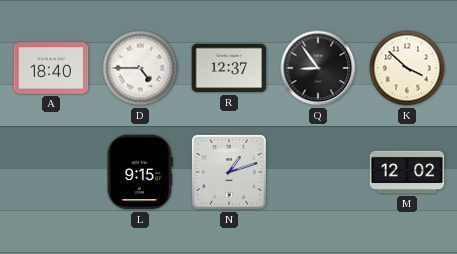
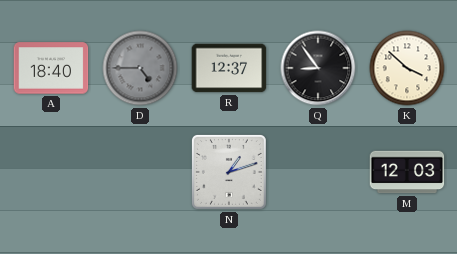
D dial: white -> grey (140, 68)
L: 9:15 -> none (140, 172)
M: 12:02 -> 12:03 (407, 172)
